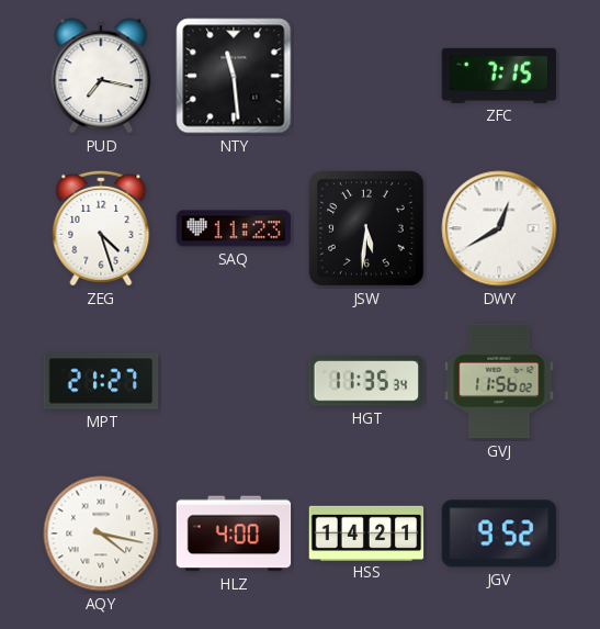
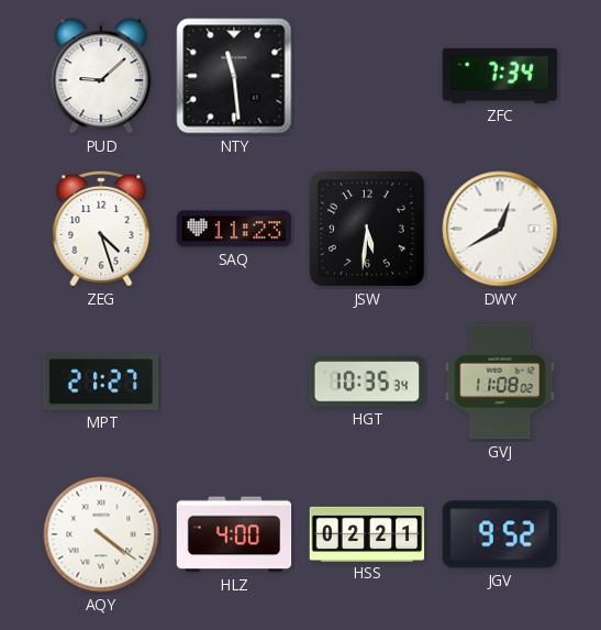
PUD: 7:17 -> 9:08 (101, 76)
ZFC: 7:15 -> 7:34 (500, 76)
HGT: 11:35 -> 10:35 (367, 382)
GVJ: 11:56 -> 11:08 (500, 382)
AQY: 4:17 -> 4:21 (101, 534)
HSS: 14:21 -> 02:21 (367, 533)
